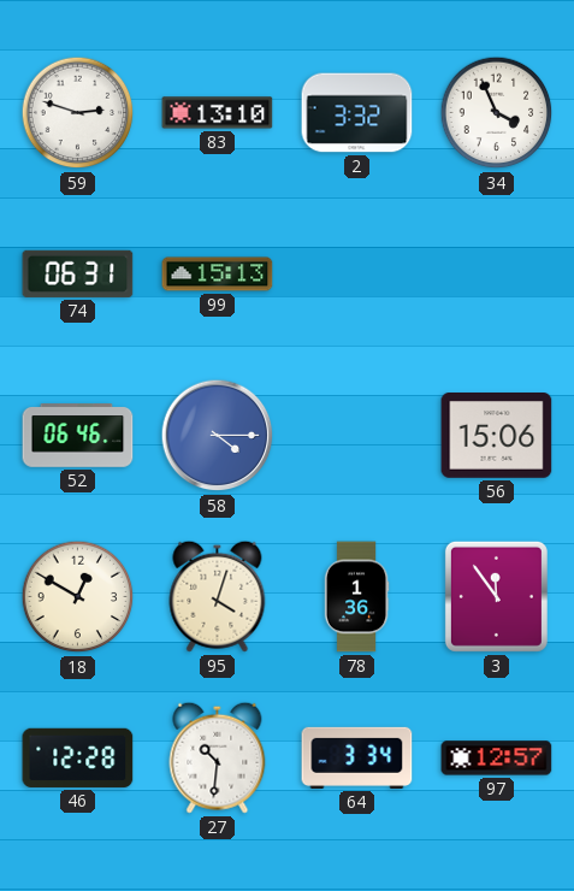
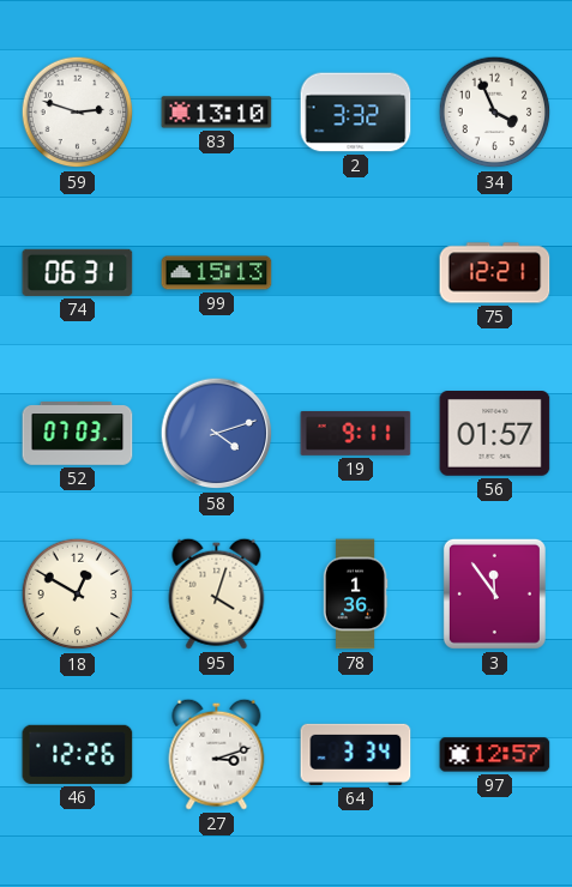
75: none -> 12:21 (495, 273)
52: 06:46 -> 07:03 (78, 434)
58: 4:15 -> 4:12 (217, 434)
19: none -> 9:11 (356, 433)
56: 15:06 -> 01:57 (495, 434)
46: 12:28 -> 12:26 (78, 754)
27: 10:31 -> 3:12 (217, 754)
